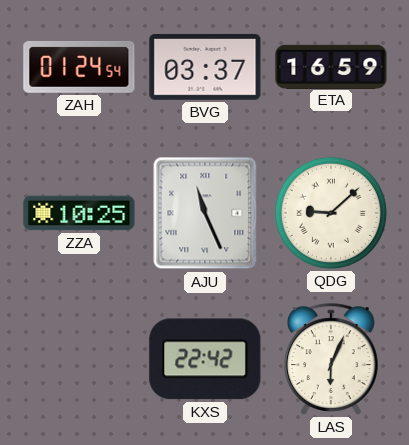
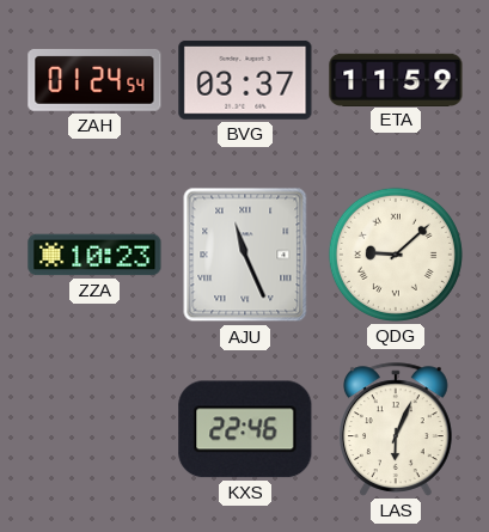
ETA: 16:59 -> 11:59 (396, 79)
ZZA: 10:25 -> 10:23 (94, 255)
KXS: 22:42 -> 22:46 (245, 429)
